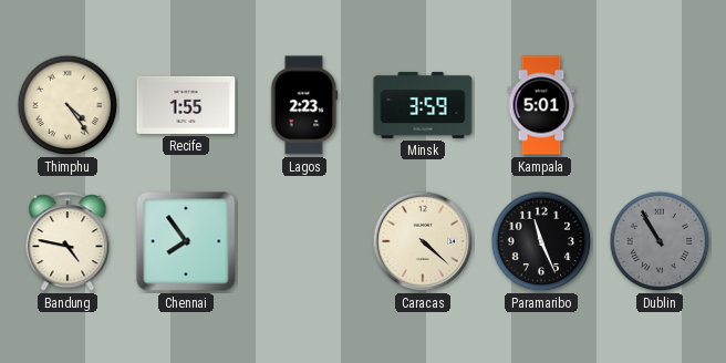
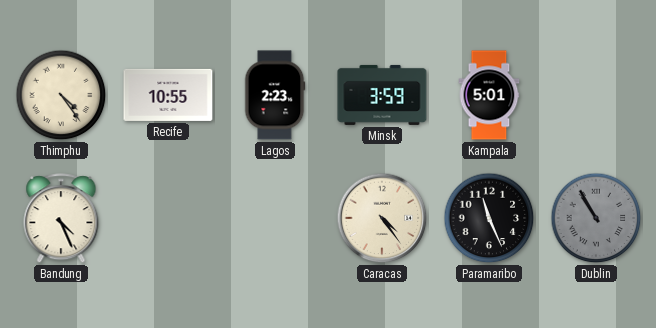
Recife: 1:55 -> 10:55 (168, 95)
Bandung: 4:47 -> 4:26 (61, 219)
Chennai: 7:54 -> none (186, 241)
Caracas: 4:22 -> 4:24 (382, 218)
